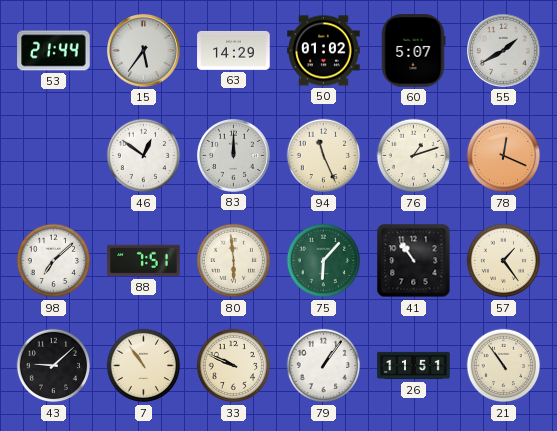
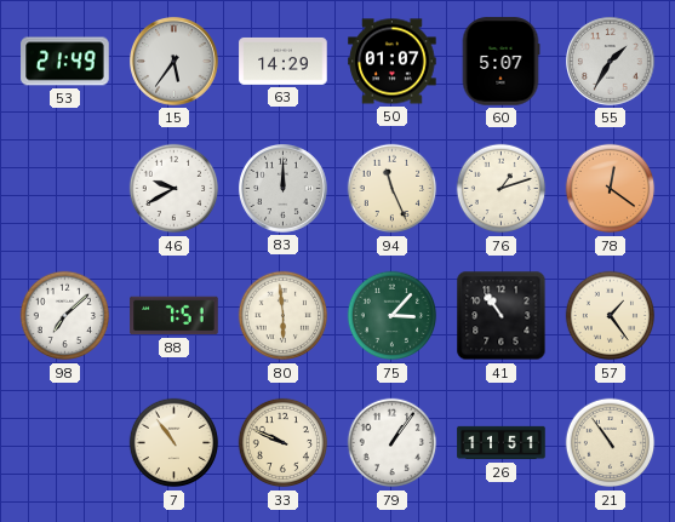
53: 21:44 -> 21:49 (65, 62)
50: 01:02 -> 01:07 (393, 62)
55: 1:40 -> 1:35 (611, 62)
46: 12:51 -> 9:40 (175, 189)
78: 12:19 -> 12:21 (611, 189)
75: 6:07 -> 3:07 (393, 316)
43: 9:08 -> none (54, 366)
